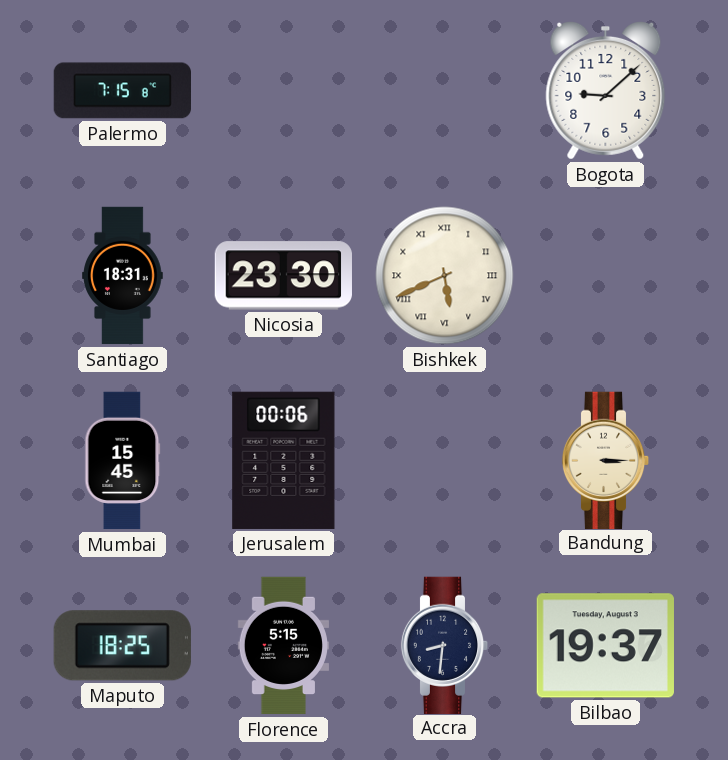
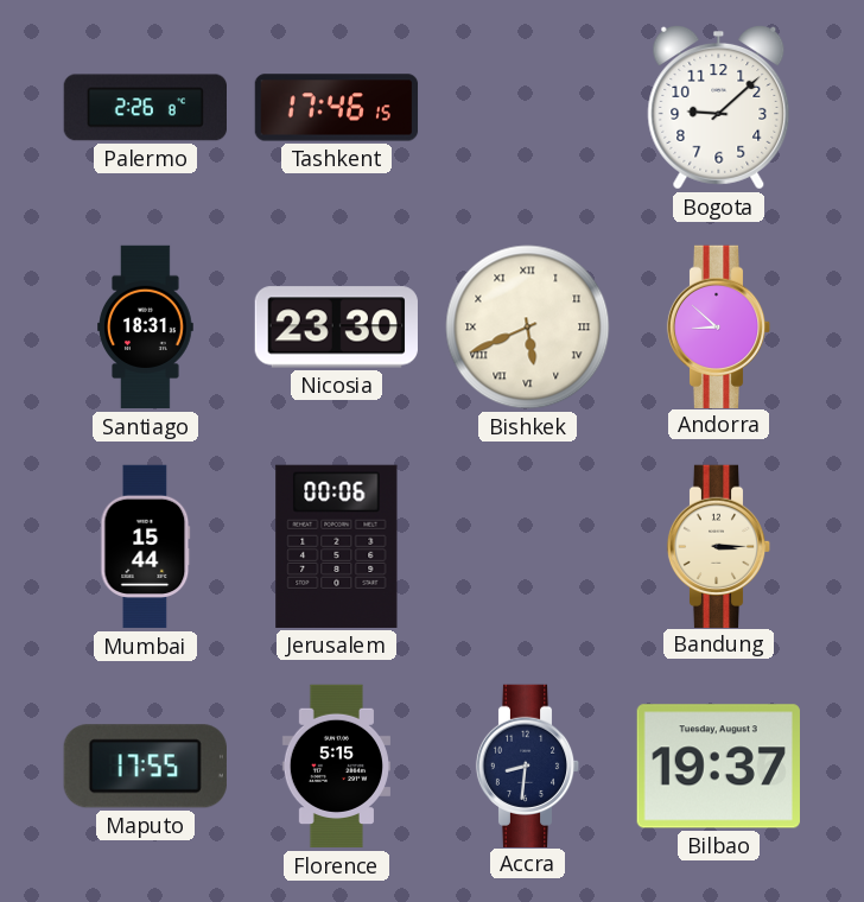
Palermo: 7:15 -> 2:26 (145, 108)
Tashkent: none -> 17:46 (337, 108)
Andorra: none -> 8:52 (719, 326)
Mumbai: 15:45 -> 15:44 (146, 547)
Maputo: 18:25 -> 17:55 (145, 767)
